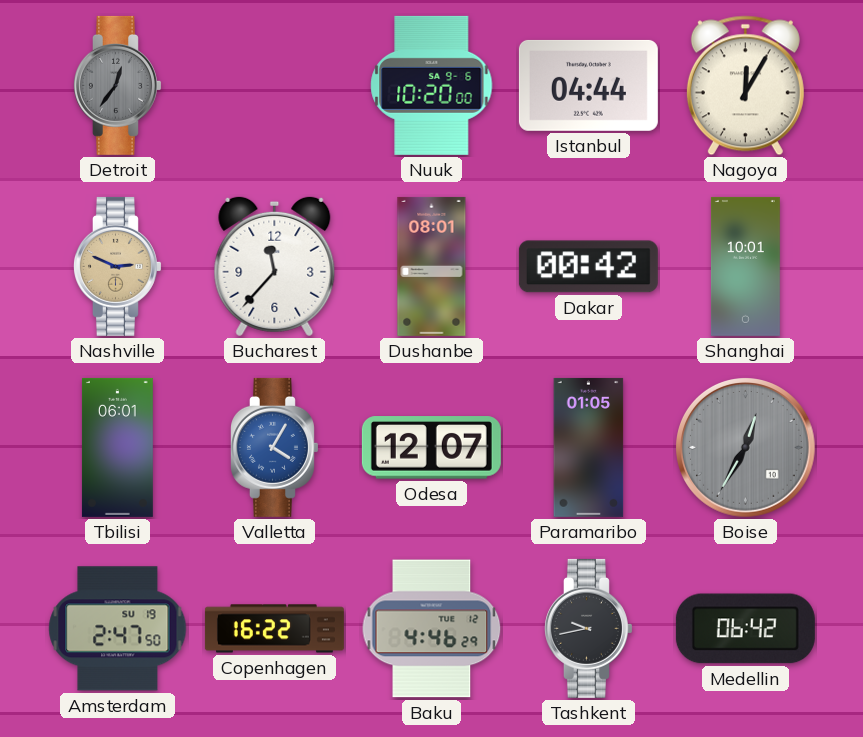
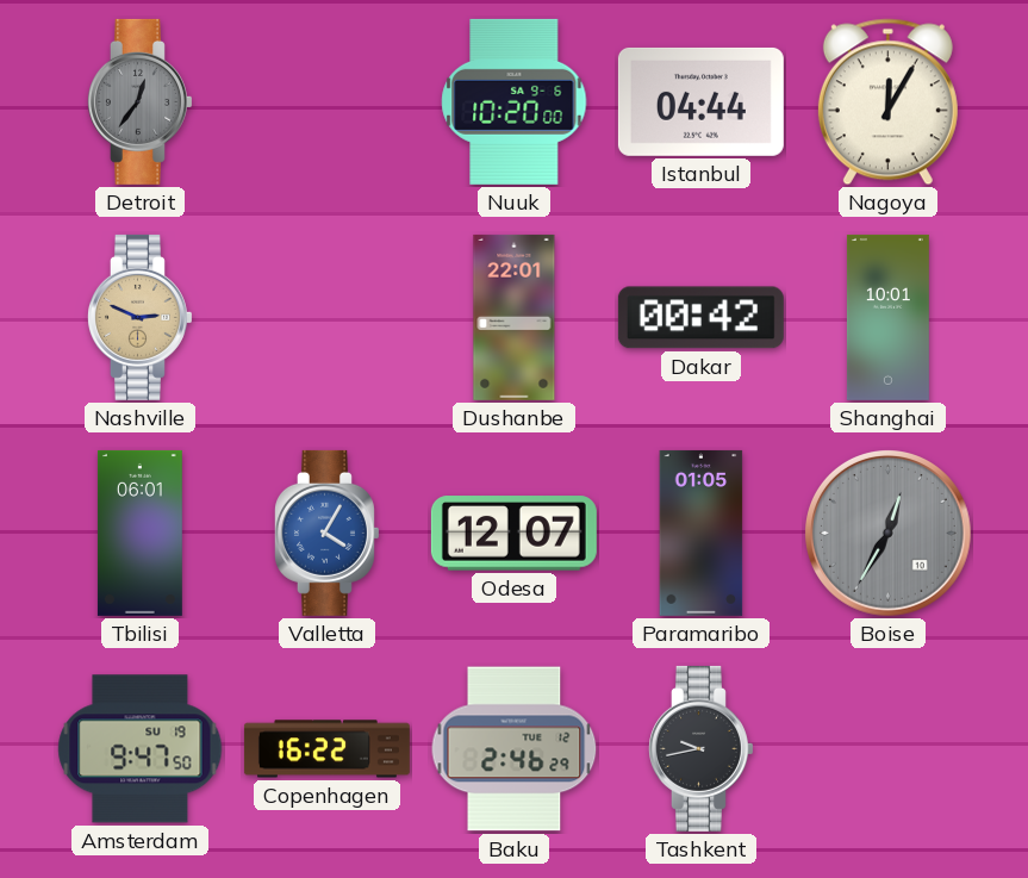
Bucharest: 11:37 -> none (275, 267)
Dushanbe: 08:01 -> 22:01 (515, 317)
Amsterdam: 2:47 -> 9:47 (141, 749)
Baku: 4:46 -> 2:46 (515, 749)
Medellin: 06:42 -> none (745, 629)
